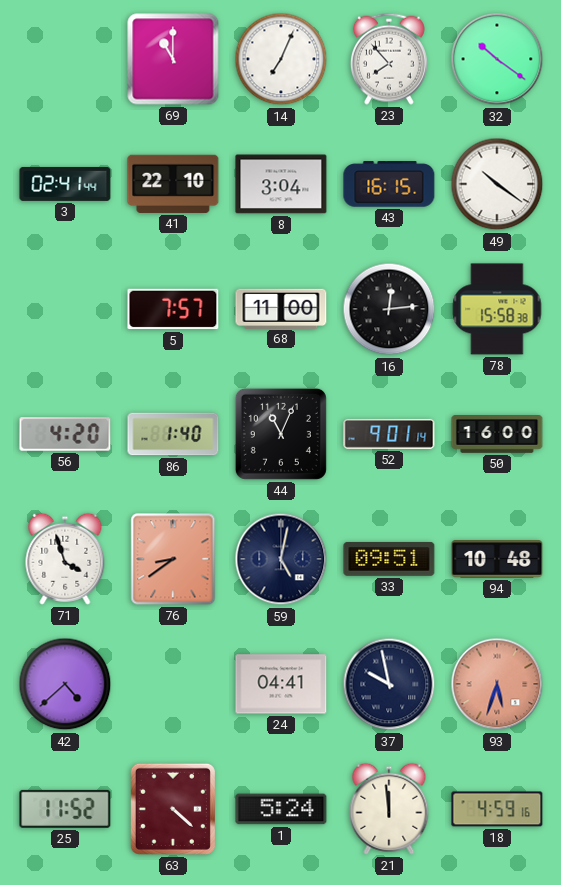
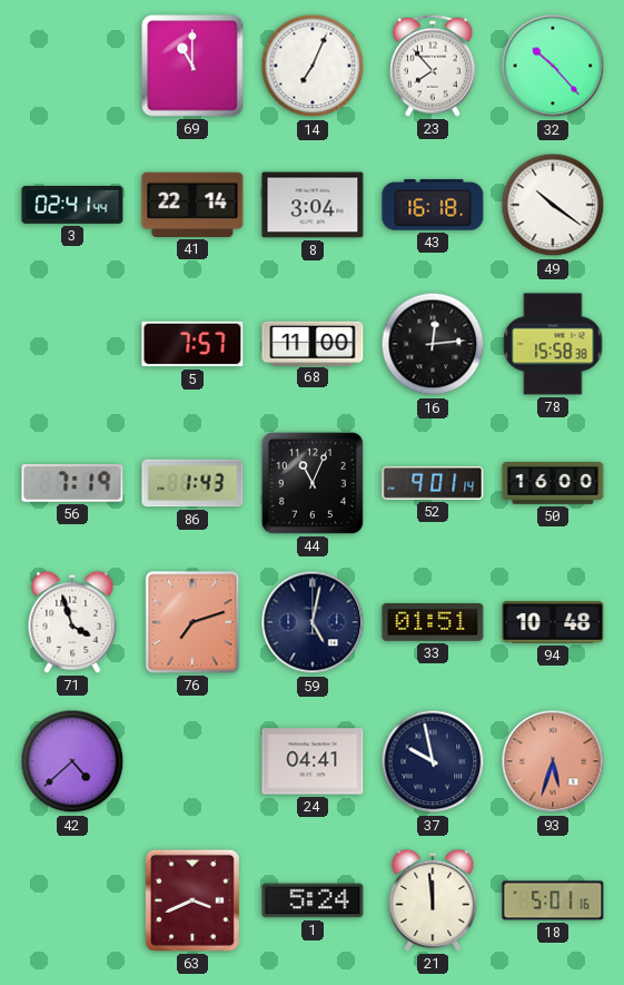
32: 10:21 -> 10:23 (553, 66)
41: 22:10 -> 22:14 (192, 205)
43: 16:15 -> 16:18 (433, 205)
56: 4:20 -> 7:19 (72, 483)
86: 1:40 -> 1:43 (192, 483)
76: 8:39 -> 7:12 (192, 622)
33: 09:51 -> 01:51 (433, 622)
25: 11:52 -> none (65, 809)
63: 4:22 -> 3:41 (192, 900)
18: 4:59 -> 5:01 (553, 900)
